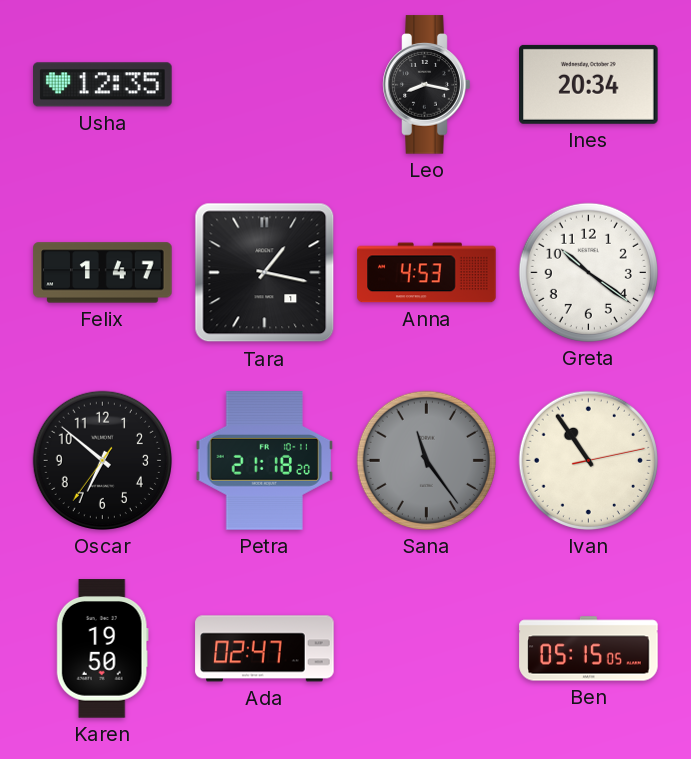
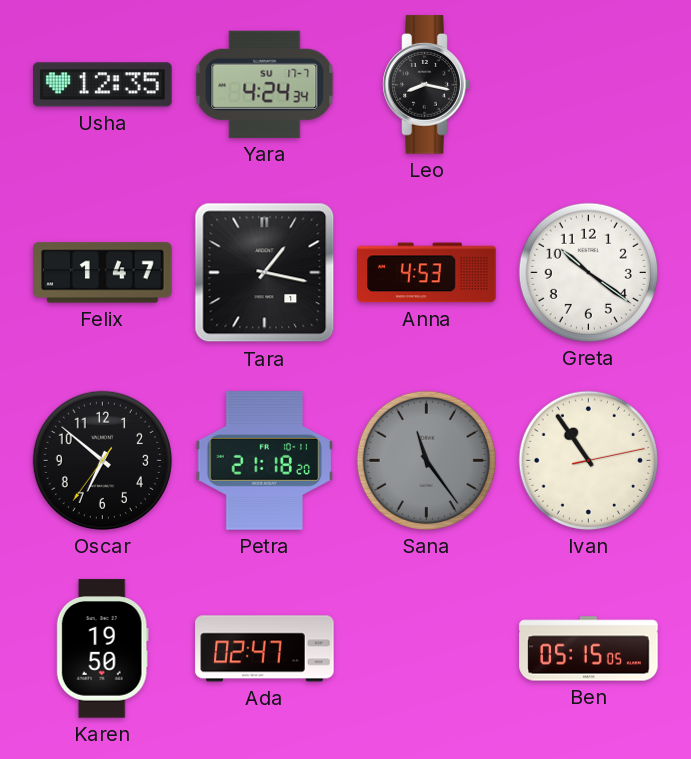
Yara: none -> 4:24 (265, 84)
Ines: 20:34 -> none (589, 84)
